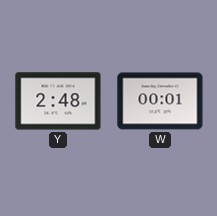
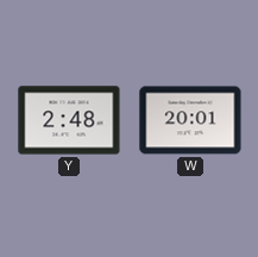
W: 00:01 -> 20:01 (190, 120)
